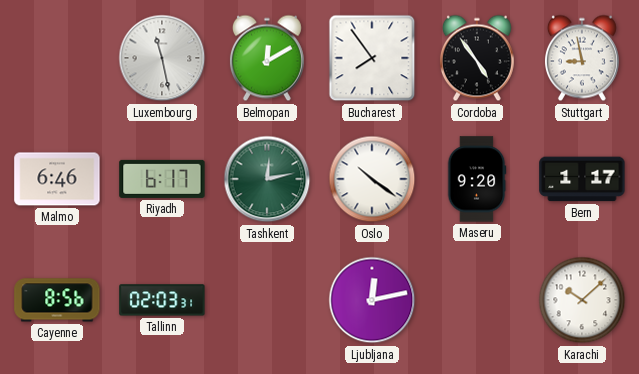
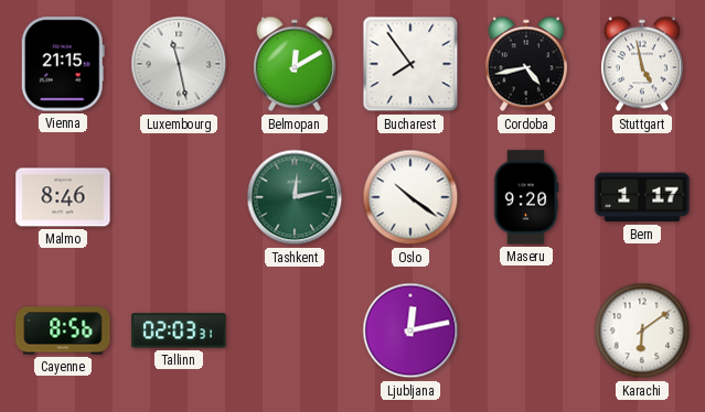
Vienna: none -> 21:15 (63, 64)
Cordoba: 4:54 -> 4:43 (526, 64)
Stuttgart: 8:58 -> 4:58 (642, 64)
Malmo: 6:46 -> 8:46 (63, 197)
Riyadh: 6:17 -> none (162, 179)
Karachi: 10:08 -> 6:09 (642, 330)
